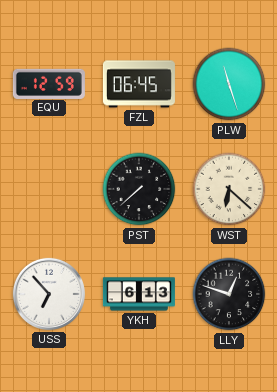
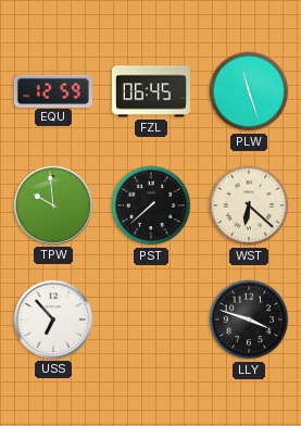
TPW: none -> 9:59 (53, 205)
YKH: 6:13 -> none (139, 294)
LLY: 12:48 -> 3:48 (249, 319)
